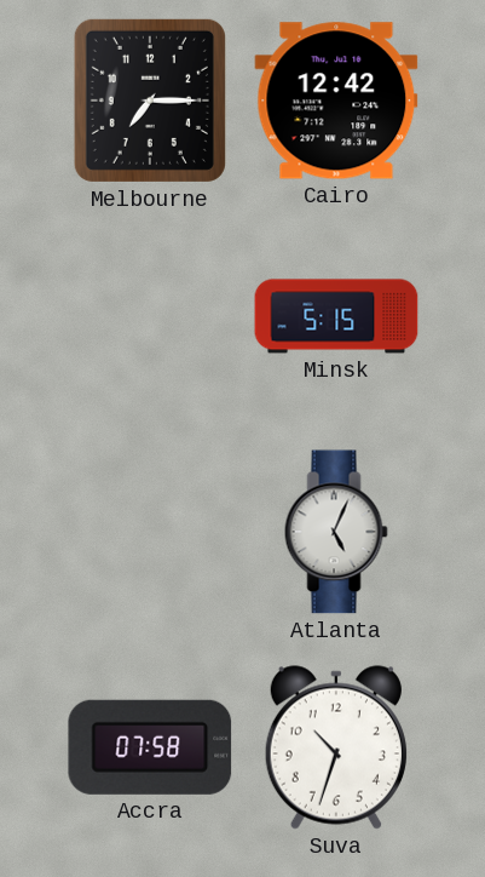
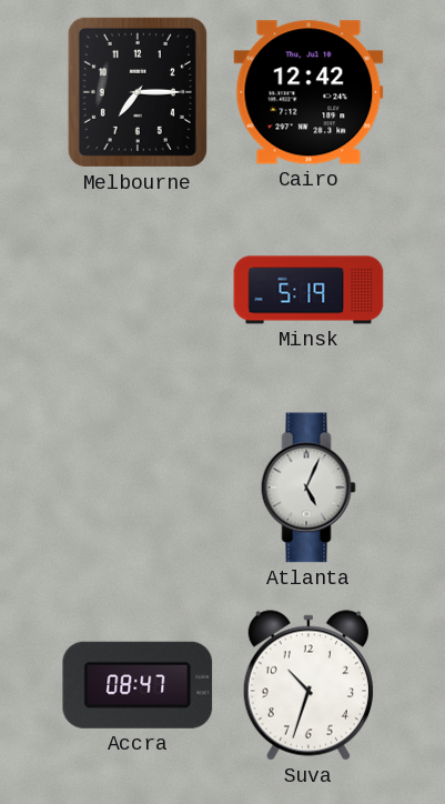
Minsk: 5:15 -> 5:19 (309, 290)
Accra: 07:58 -> 08:47 (138, 685)
